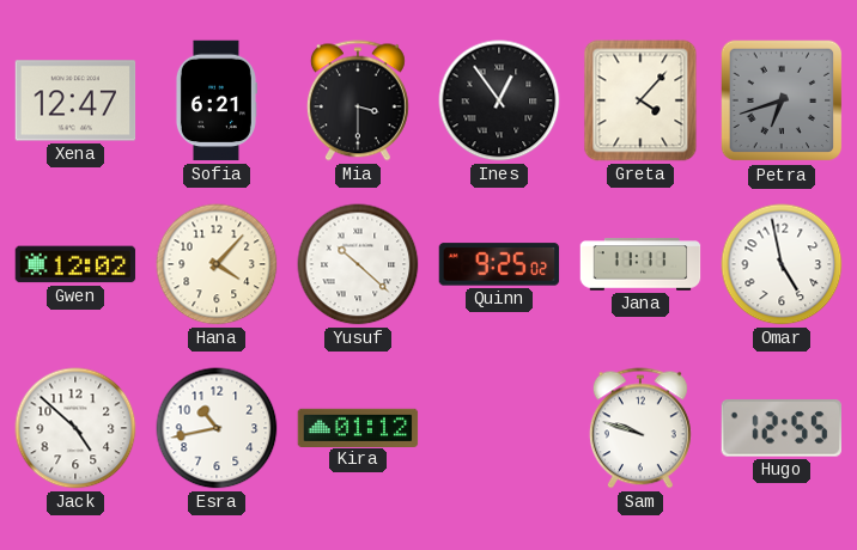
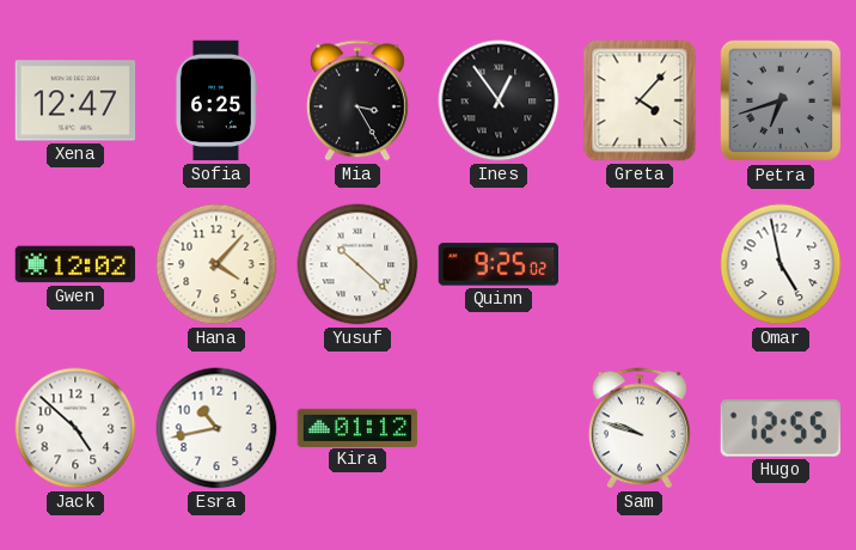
Sofia: 6:21 -> 6:25 (215, 100)
Mia: 3:30 -> 3:25 (357, 100)
Jana: 11:11 -> none (640, 264)
